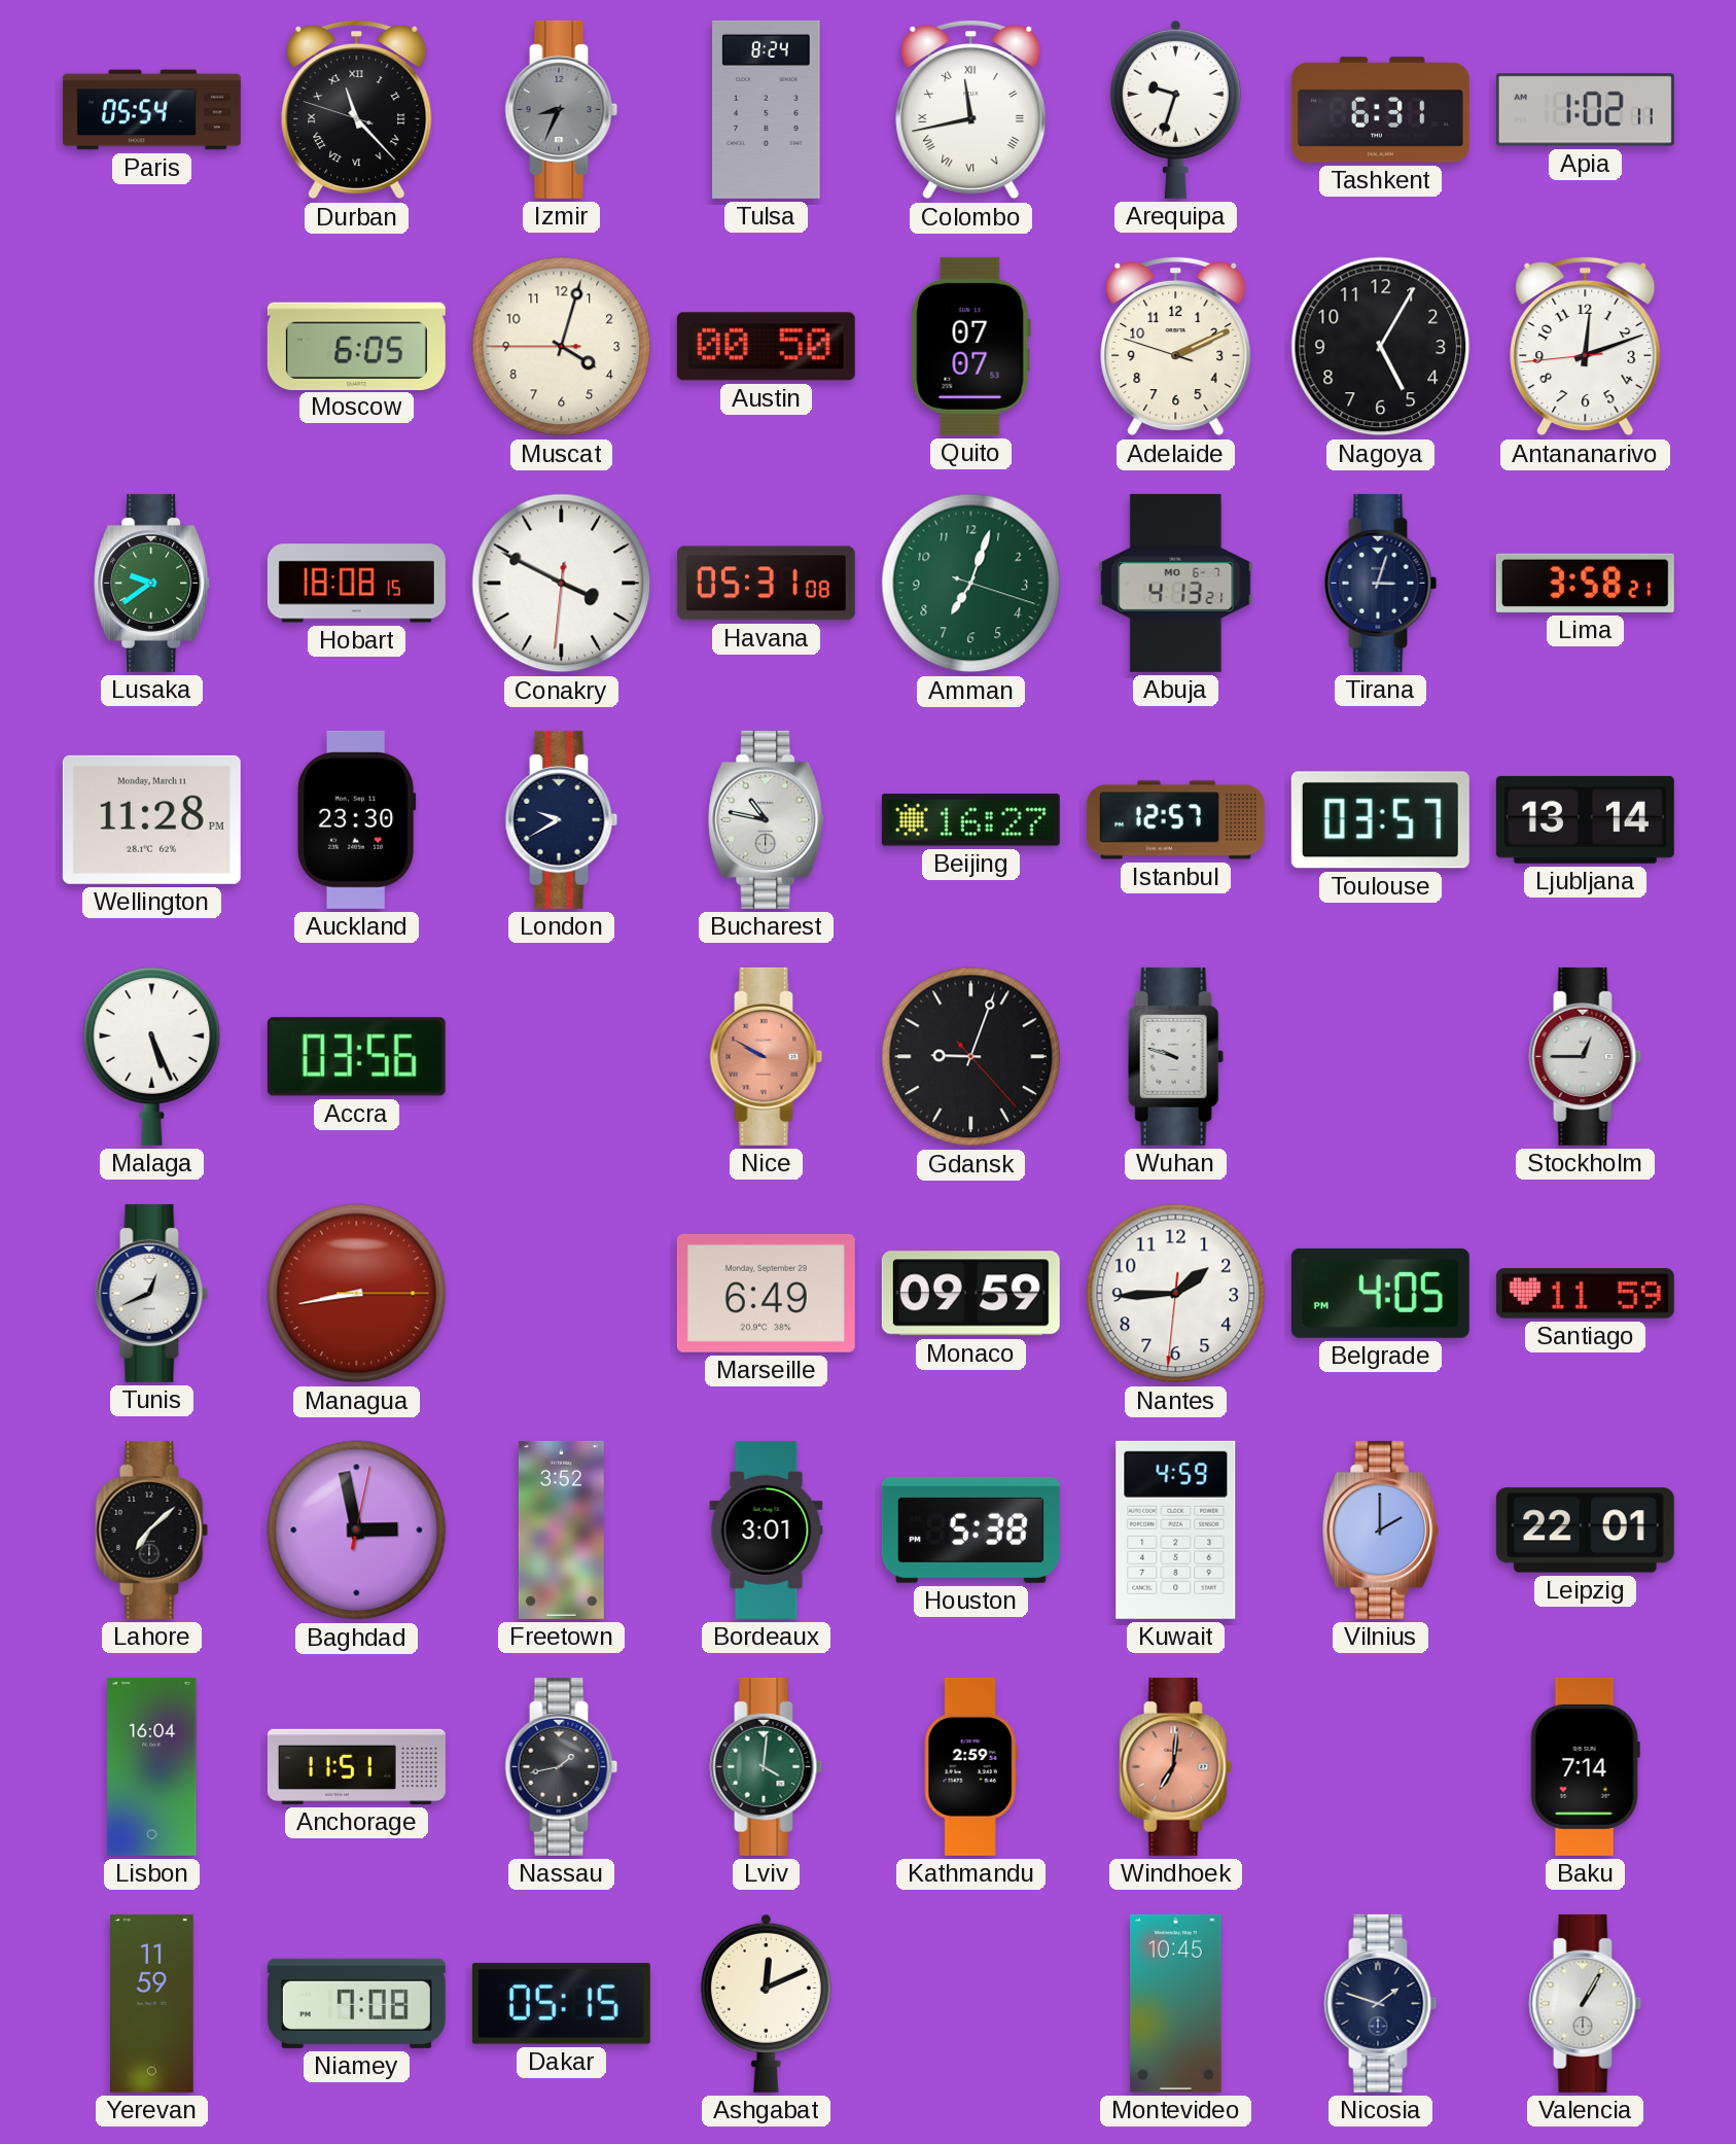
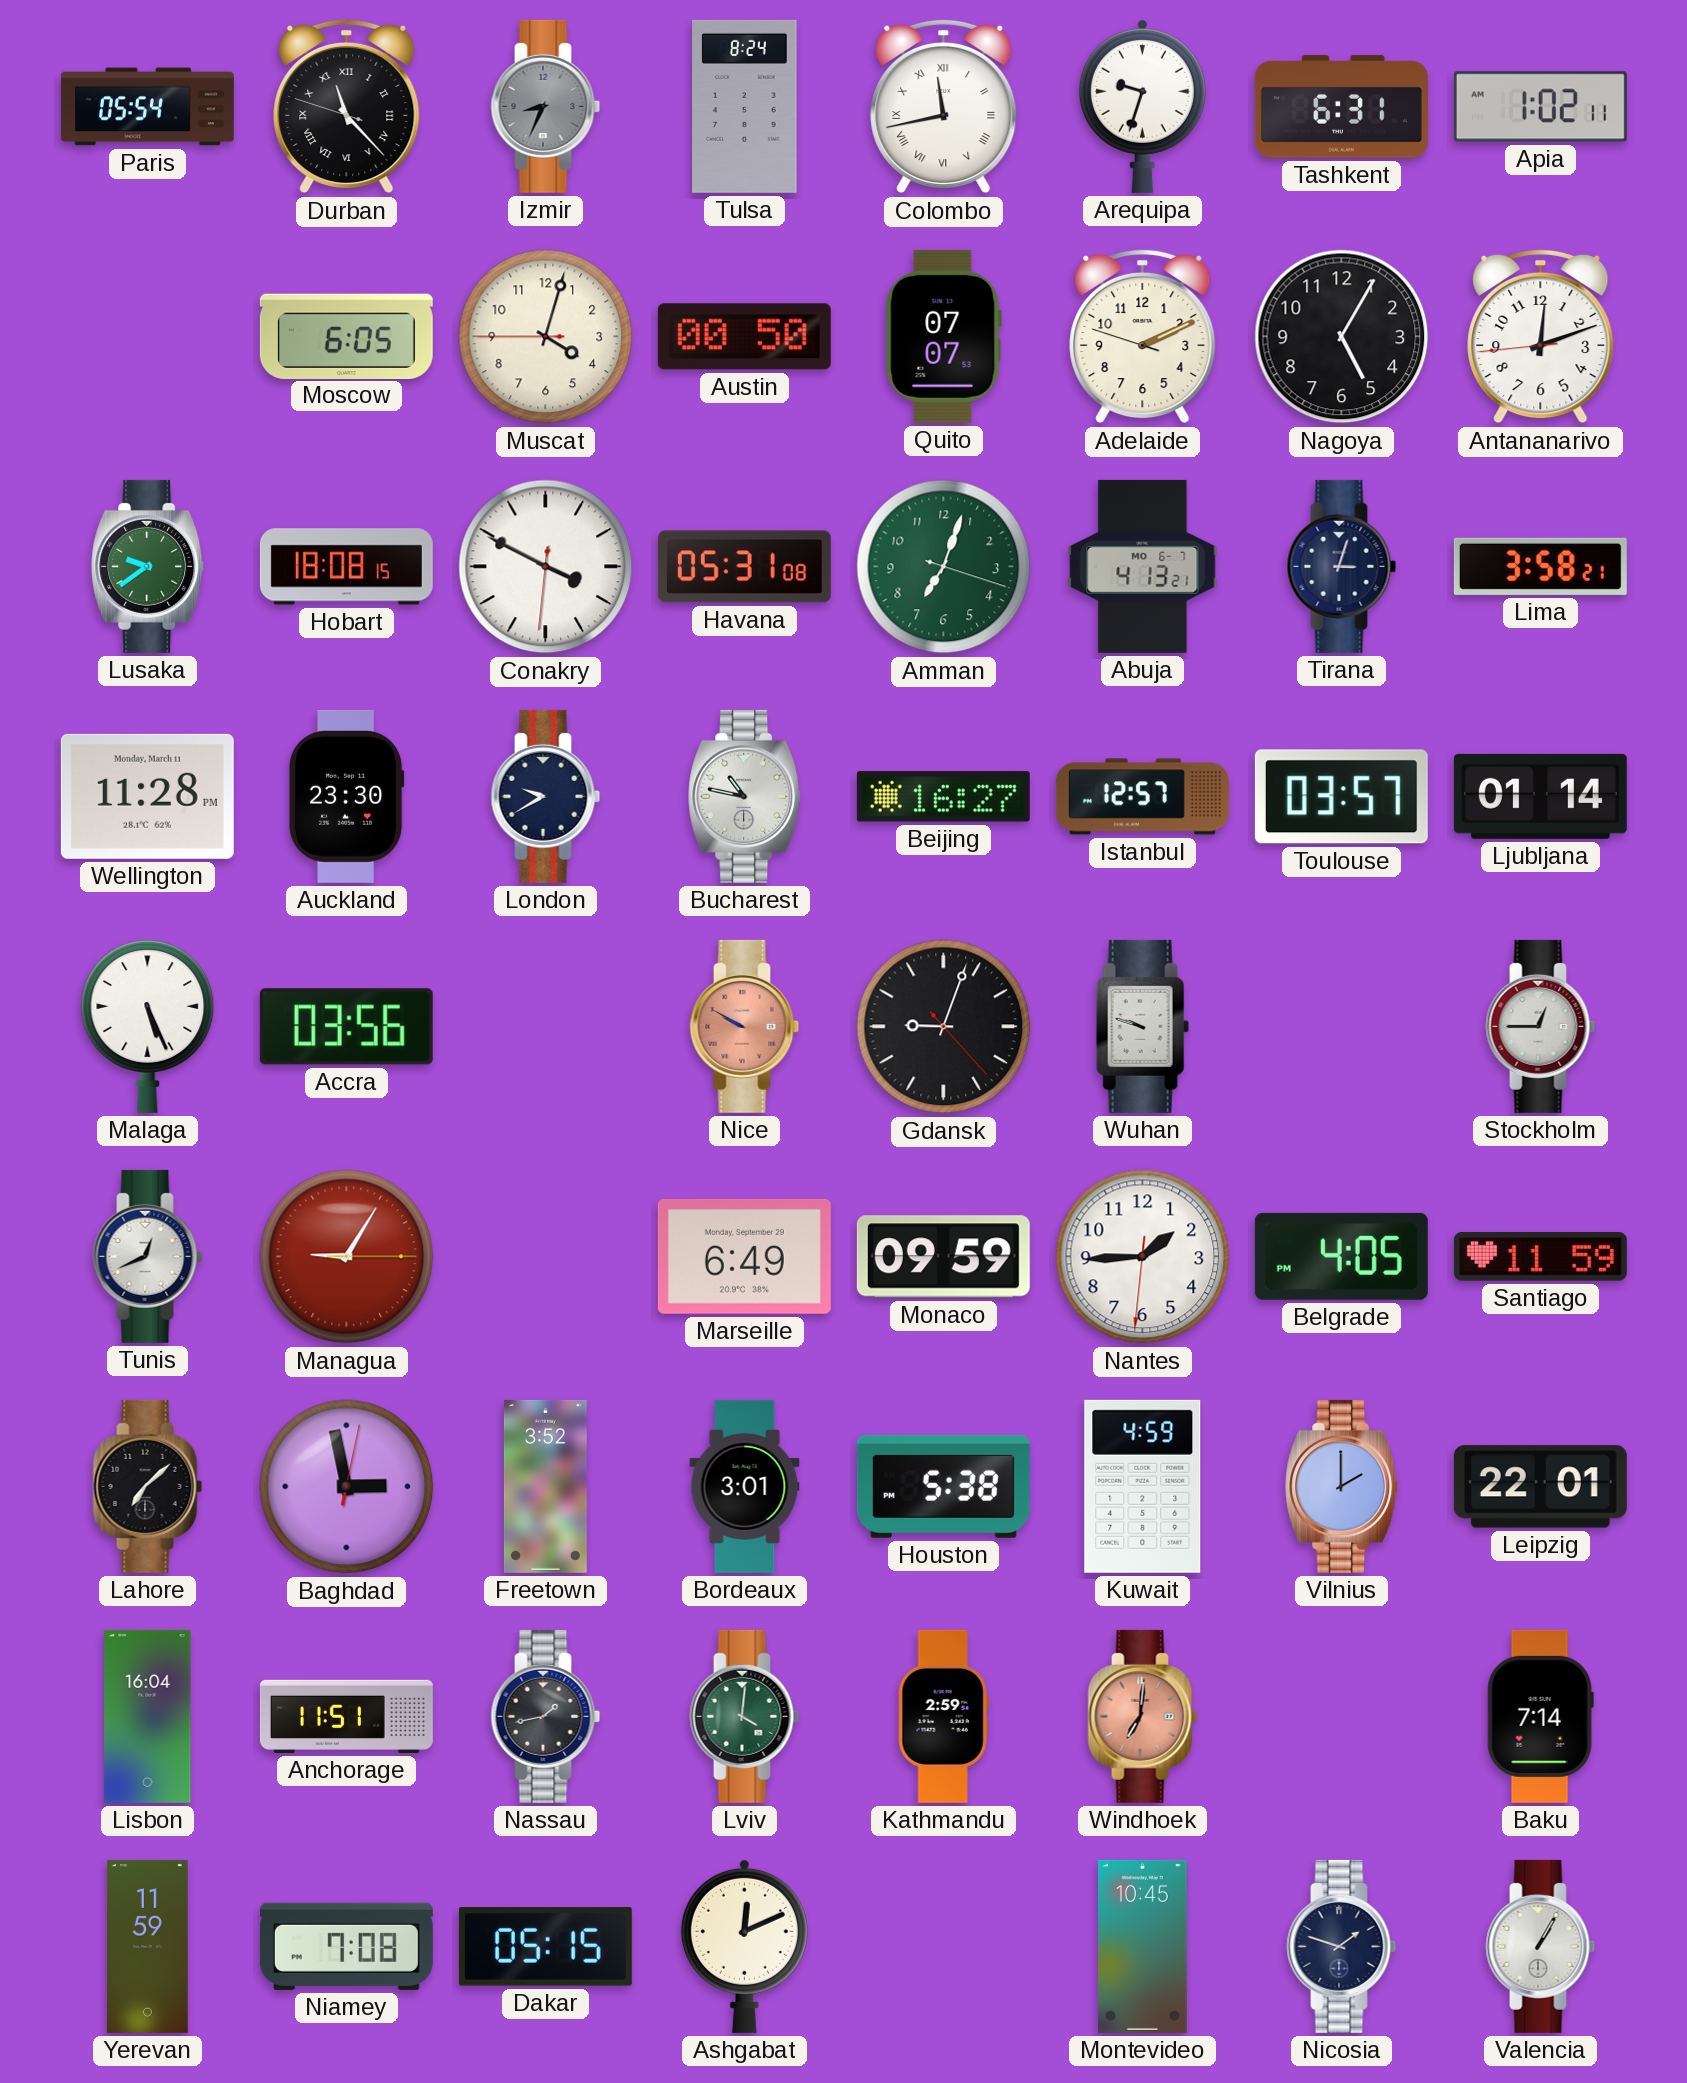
Ljubljana: 13:14 -> 01:14 (1540, 796)
Managua: 8:43 -> 9:05 (347, 1257)
